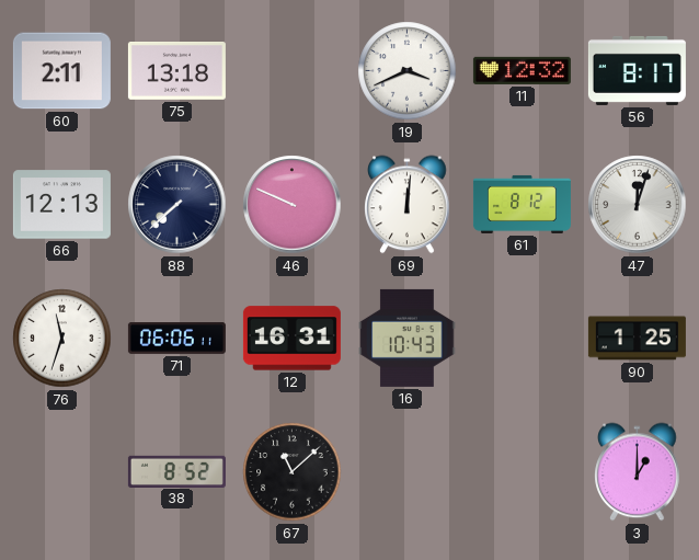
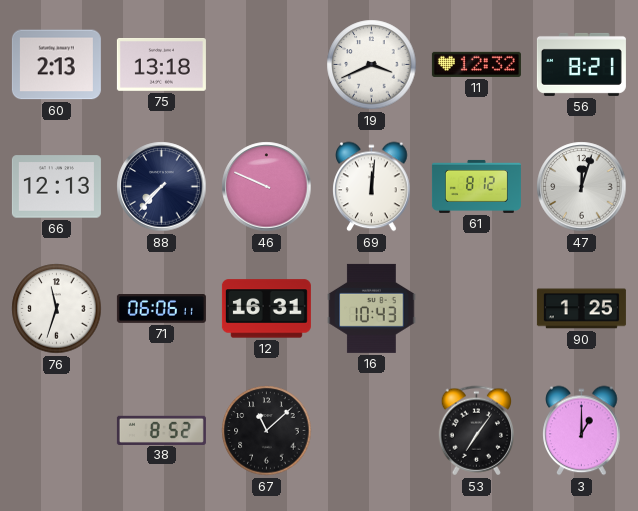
60: 2:11 -> 2:13 (56, 65)
56: 8:17 -> 8:21 (581, 64)
88: 7:38 -> 7:37 (162, 187)
53: none -> 7:06 (476, 431)
